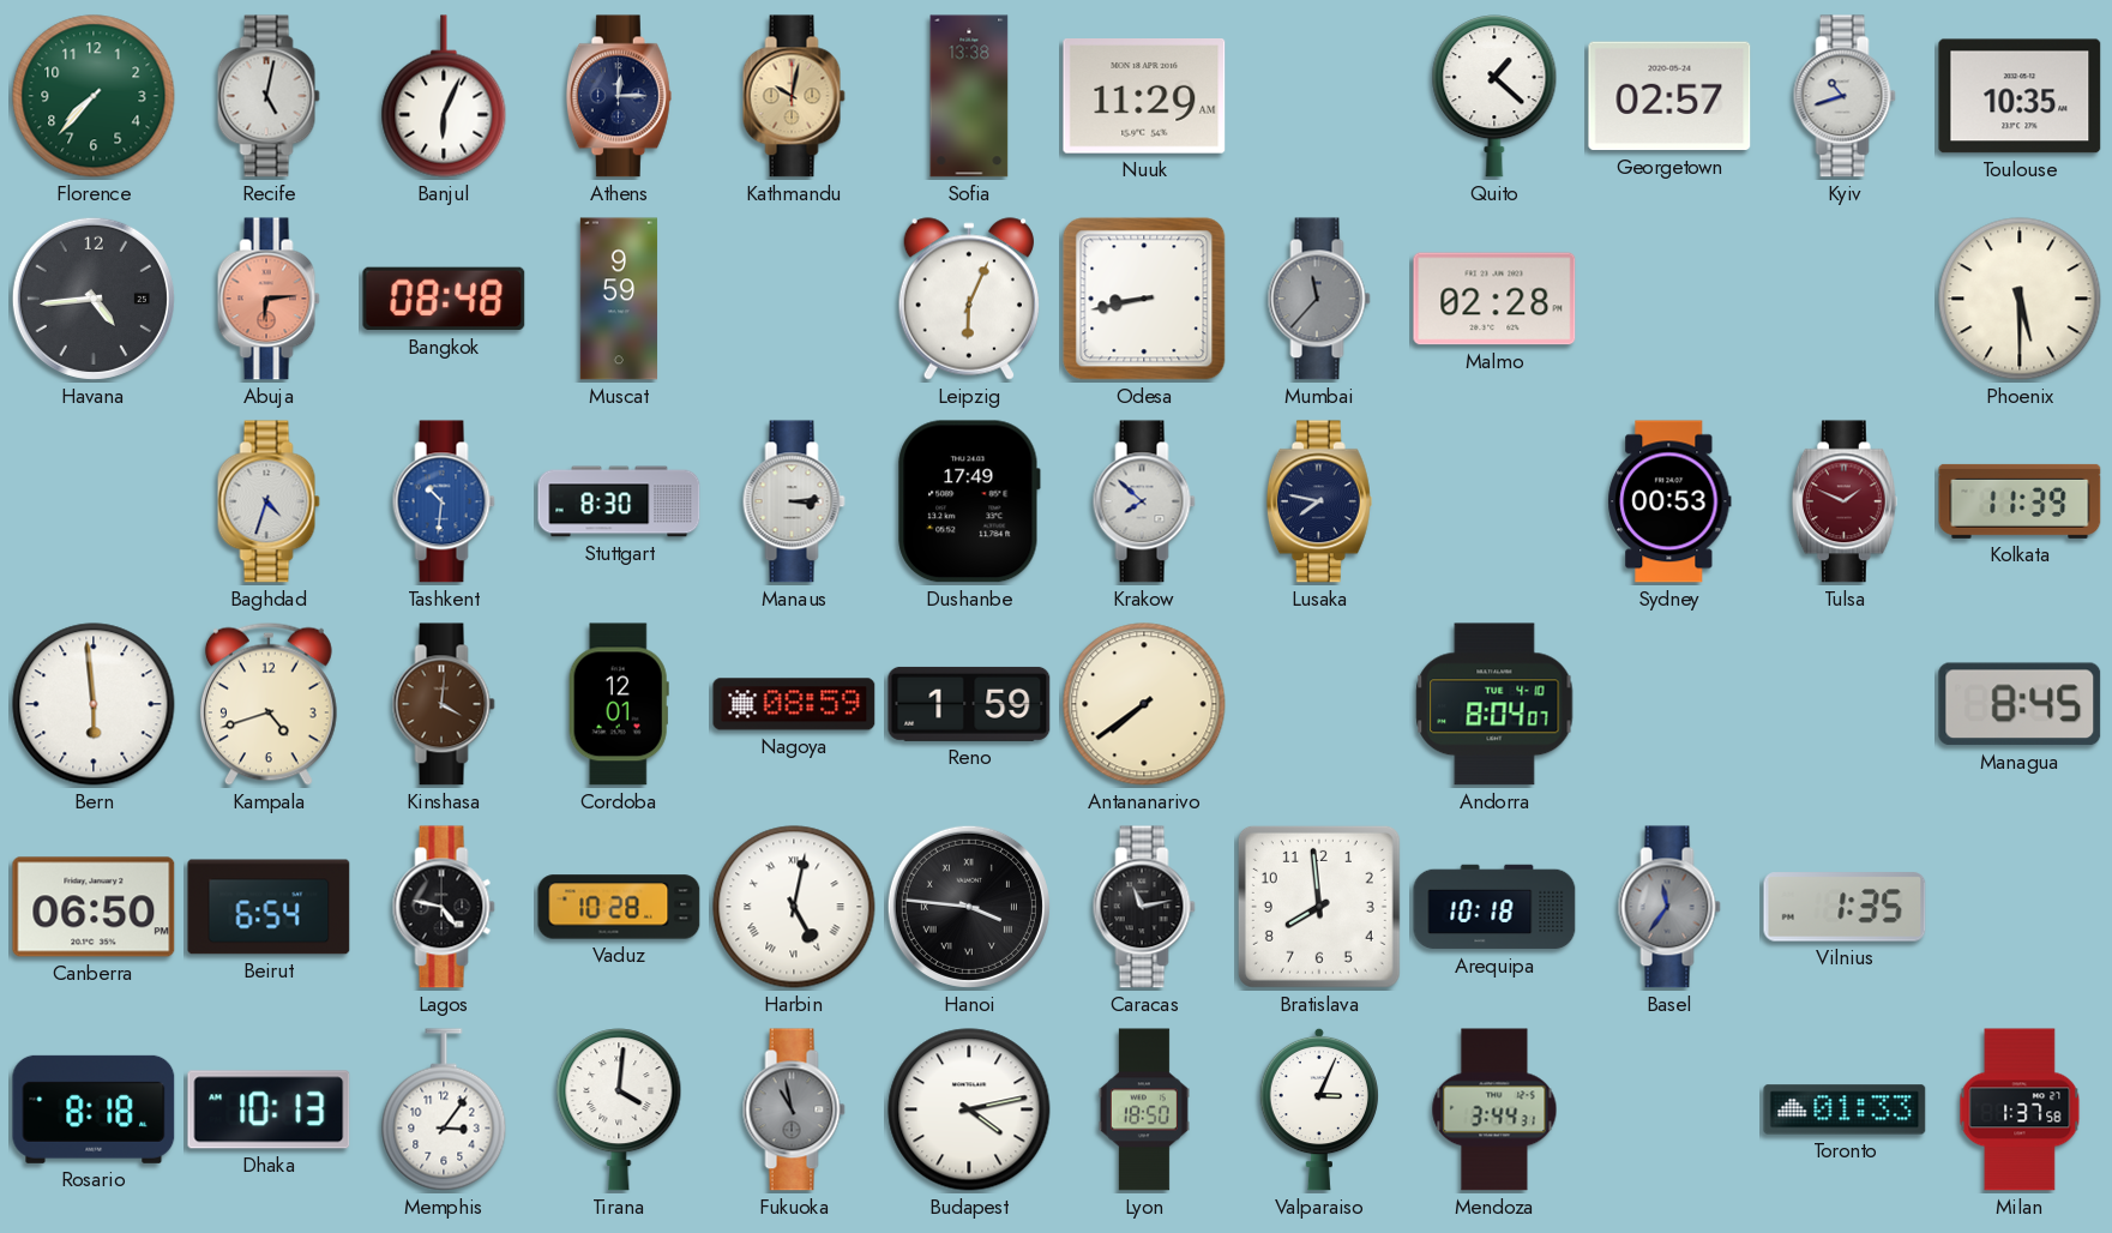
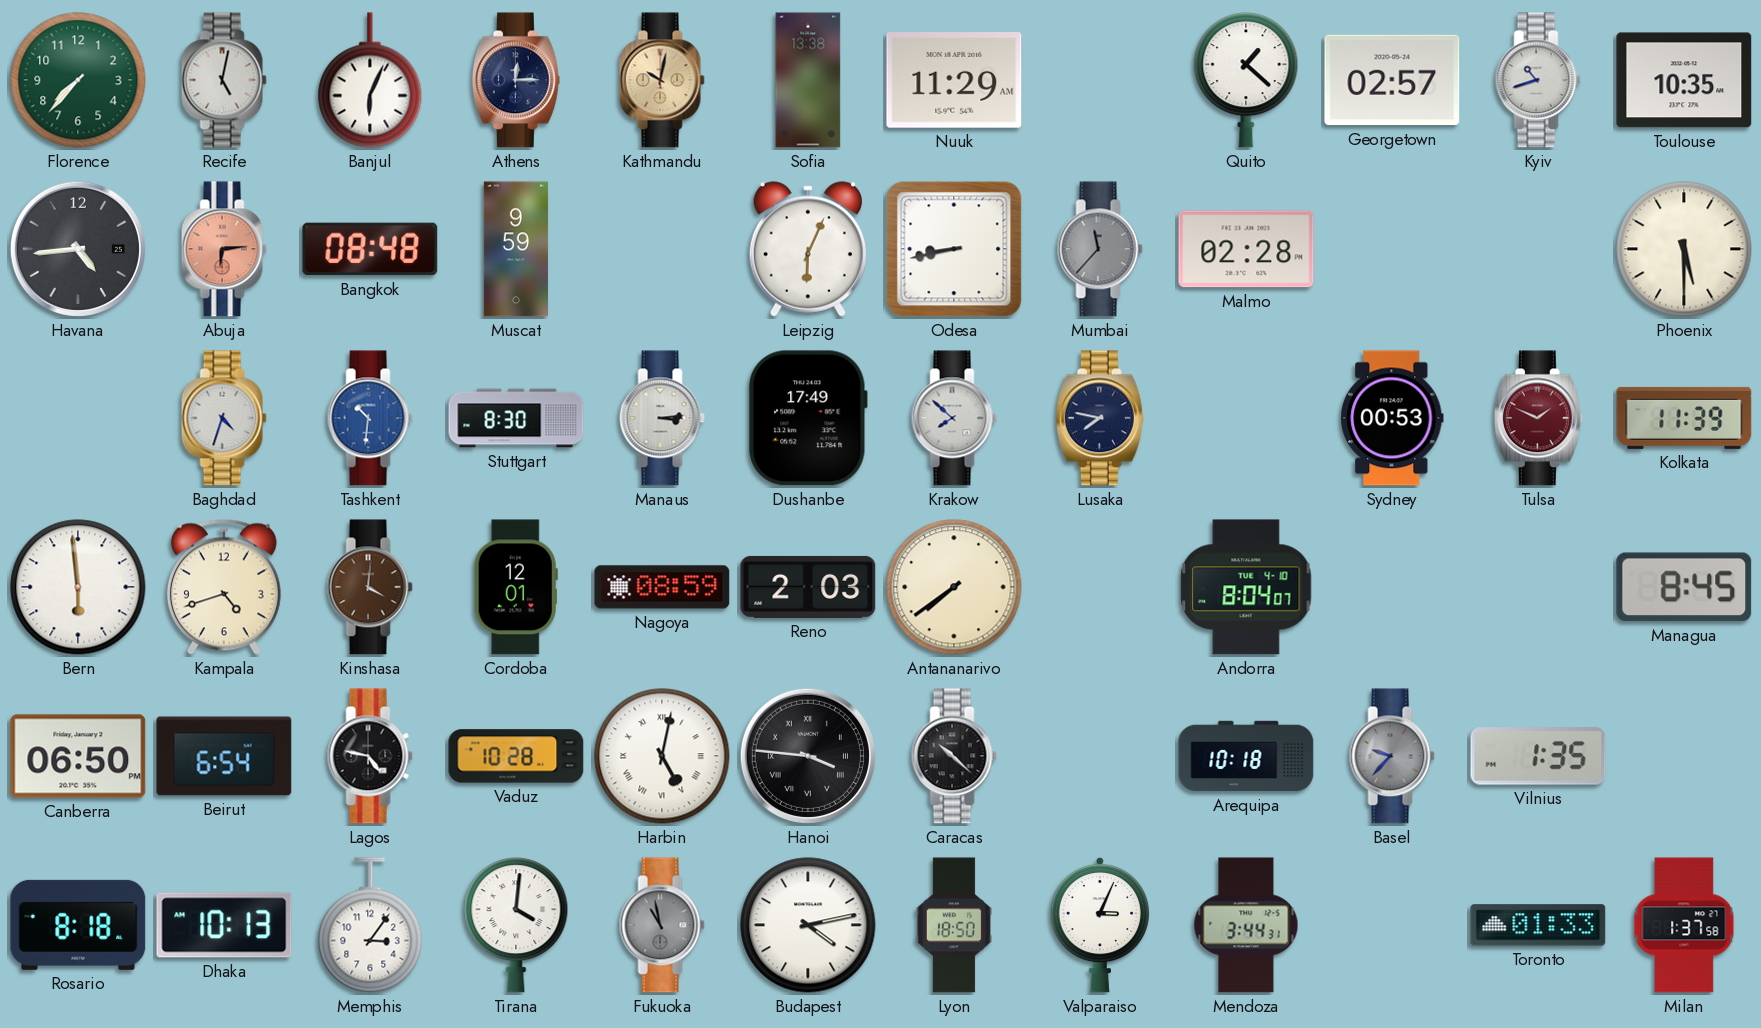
Reno: 1:59 -> 2:03 (808, 587)
Caracas: 11:13 -> 10:22 (954, 756)
Bratislava: 7:59 -> none (1319, 907)
Basel: 11:36 -> 9:37 (1392, 756)
